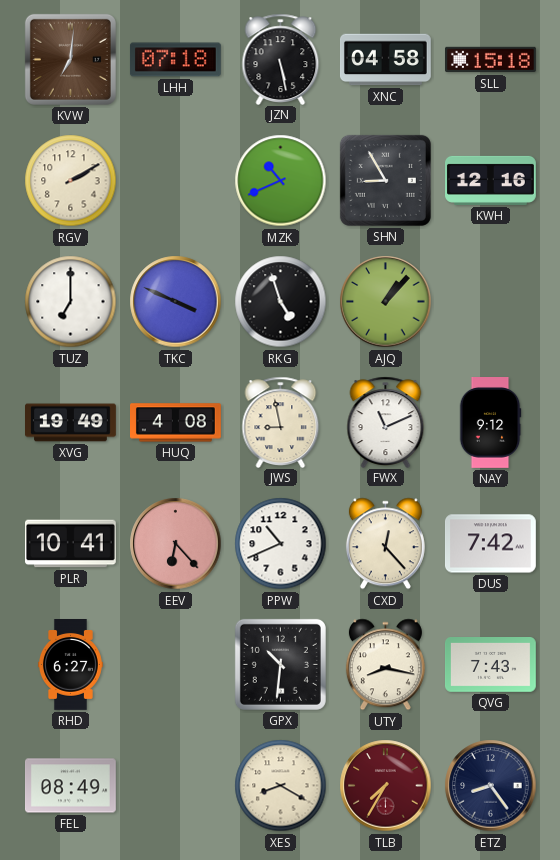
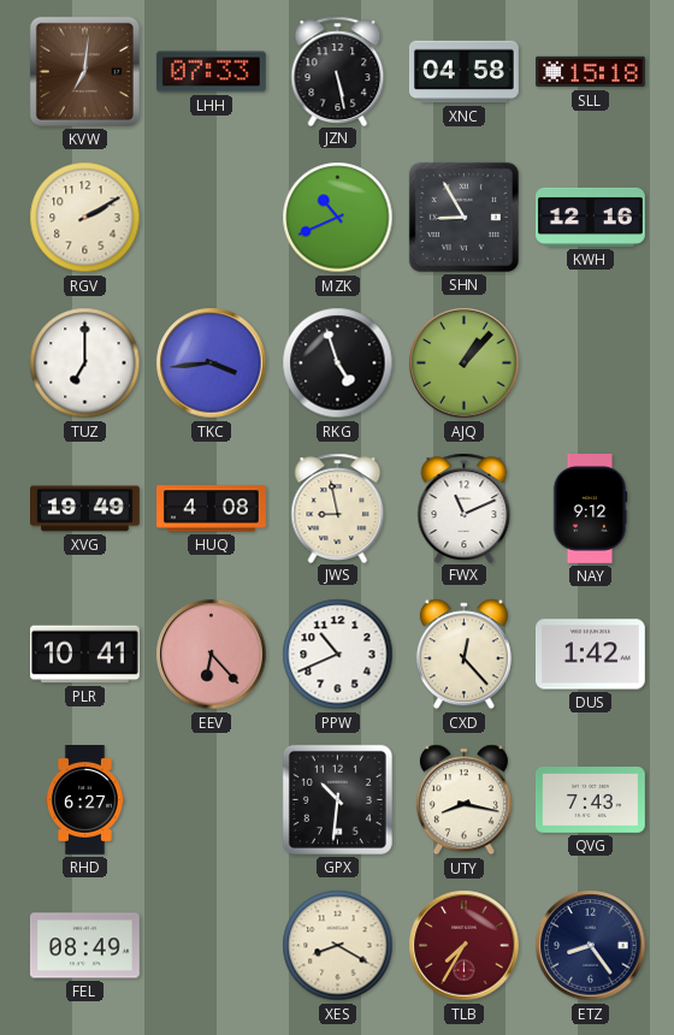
LHH: 07:18 -> 07:33 (211, 72)
TKC: 3:49 -> 3:44 (212, 363)
DUS: 7:42 -> 1:42 (591, 655)
